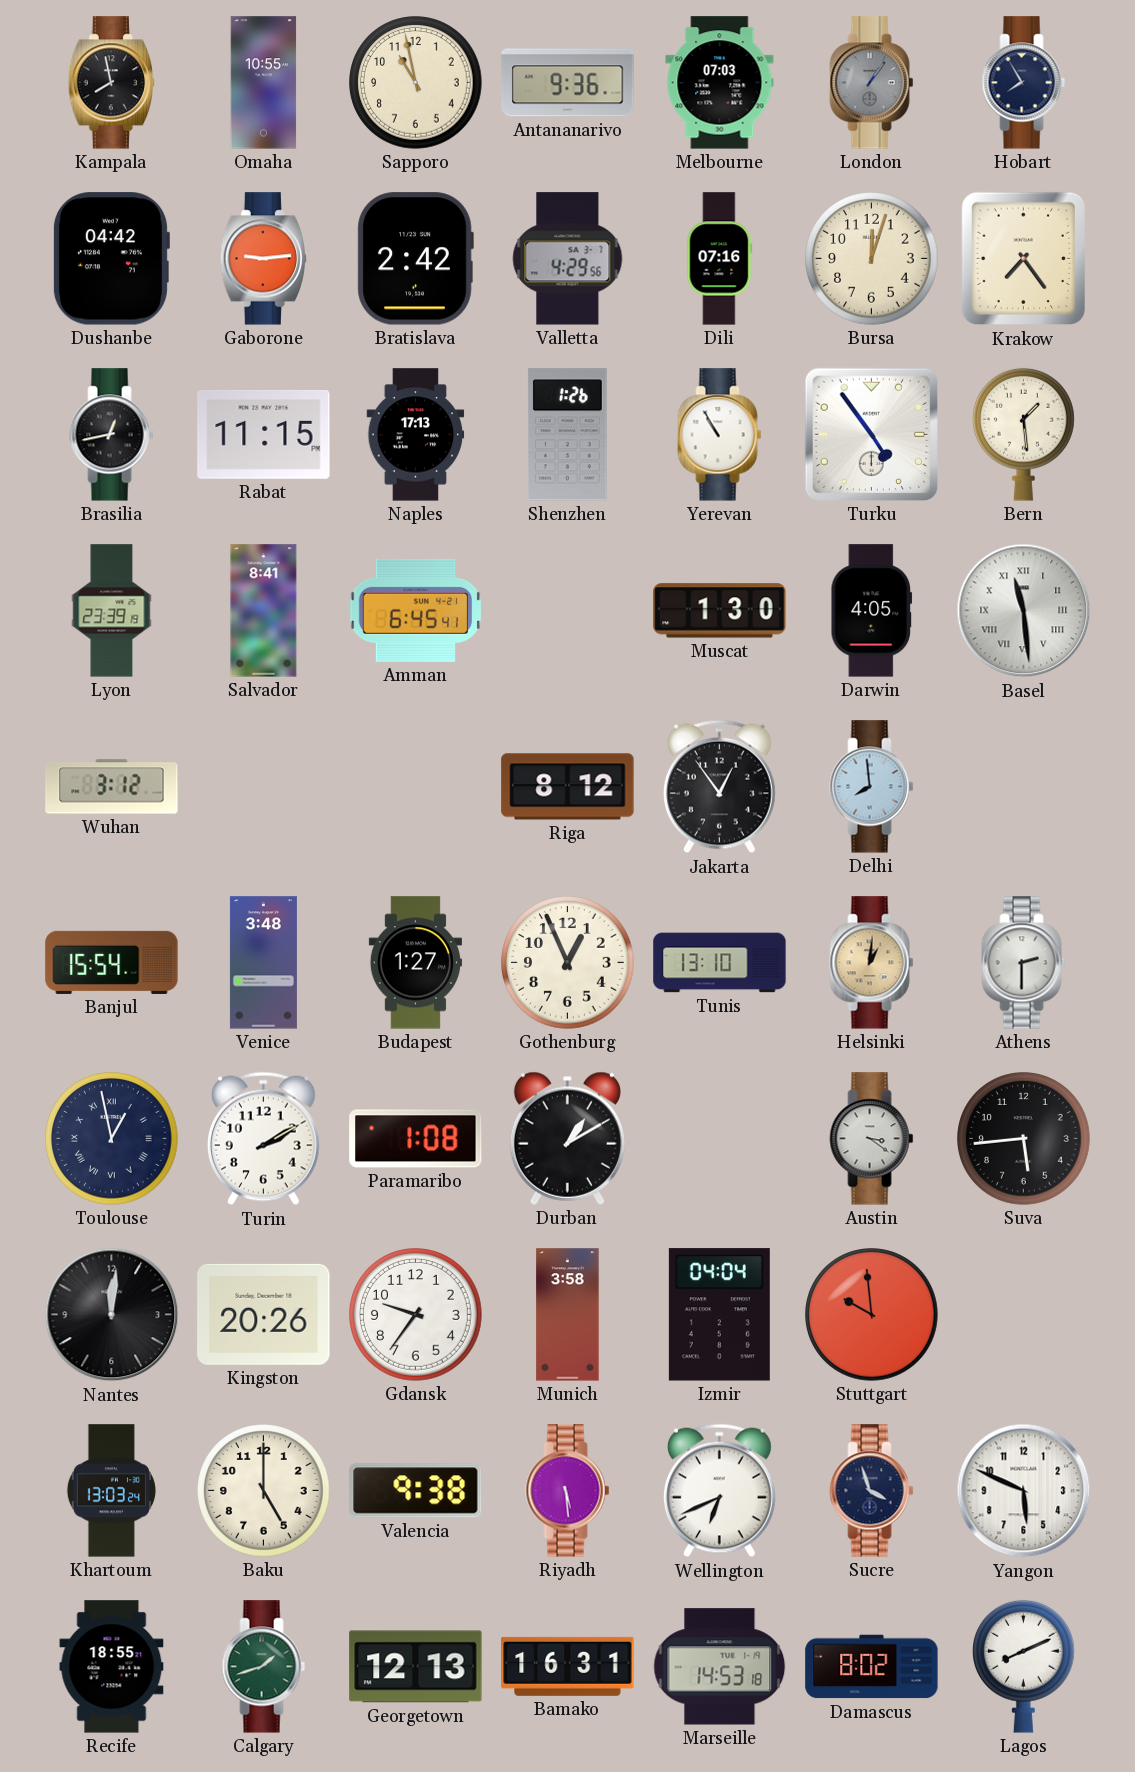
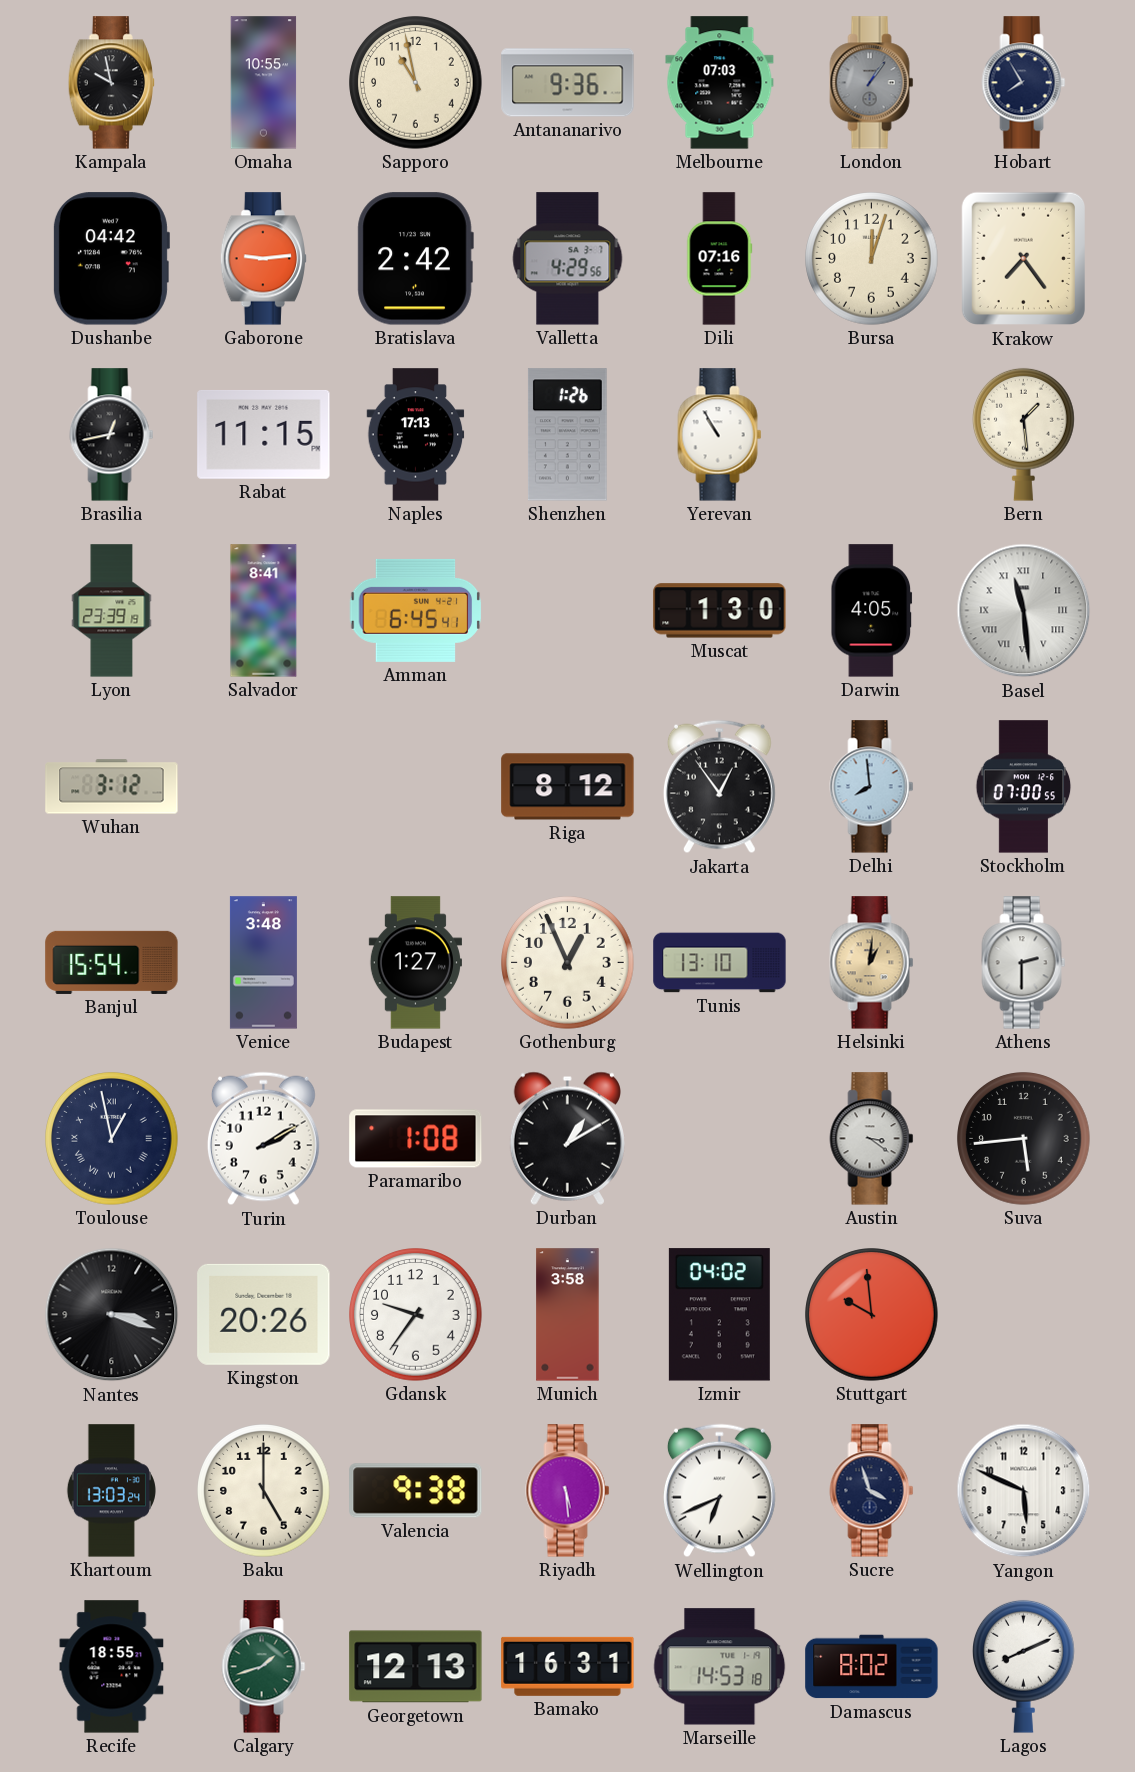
Kampala: 7:58 -> 9:58 (111, 83)
Turku: 4:54 -> none (871, 434)
Stockholm: none -> 07:00 (1024, 787)
Nantes: 12:01 -> 3:18 (112, 1315)
Izmir: 04:04 -> 04:02 (719, 1315)
